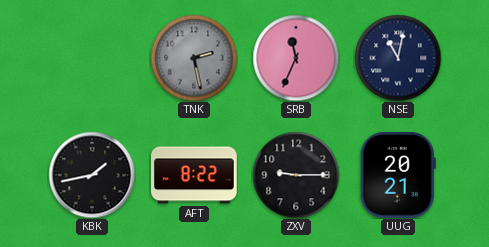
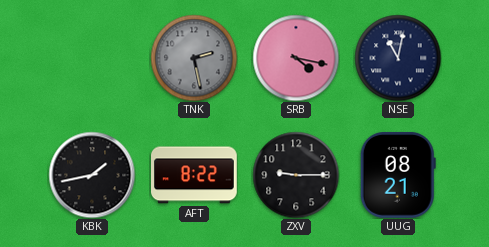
SRB: 11:34 -> 4:17 (296, 58)
UUG: 20:21 -> 08:21 (398, 175)
